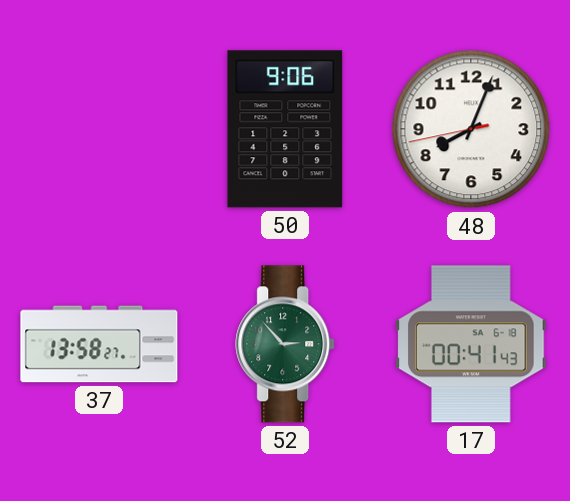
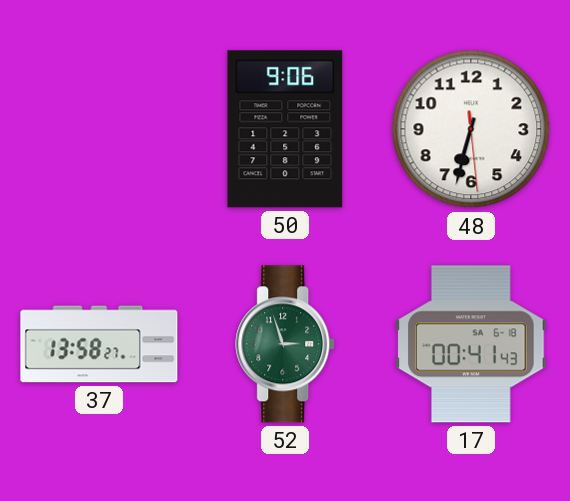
48: 8:03 -> 6:32 (471, 129)
52: 2:53 -> 2:57 (286, 344)
